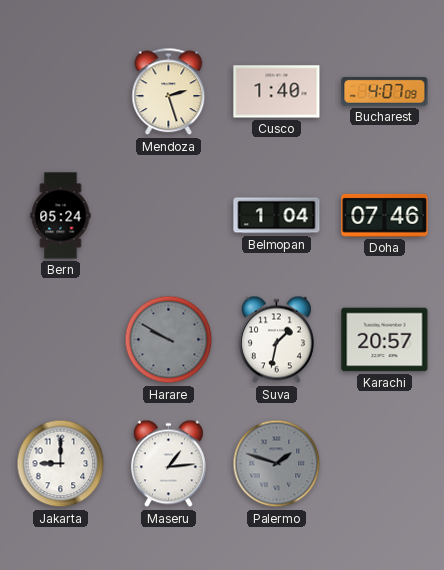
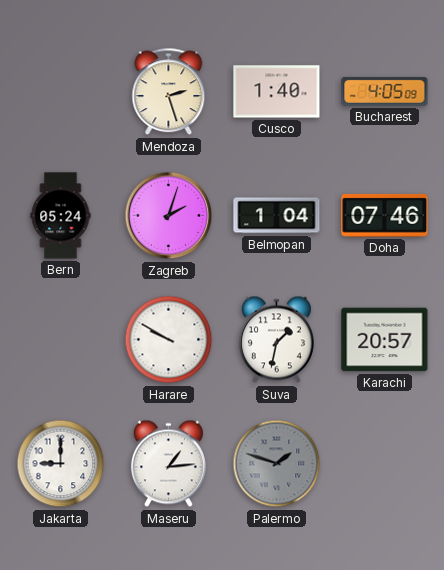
Bucharest: 4:07 -> 4:05 (385, 91)
Zagreb: none -> 2:03 (169, 216)
Harare dial: grey -> white (169, 340)
